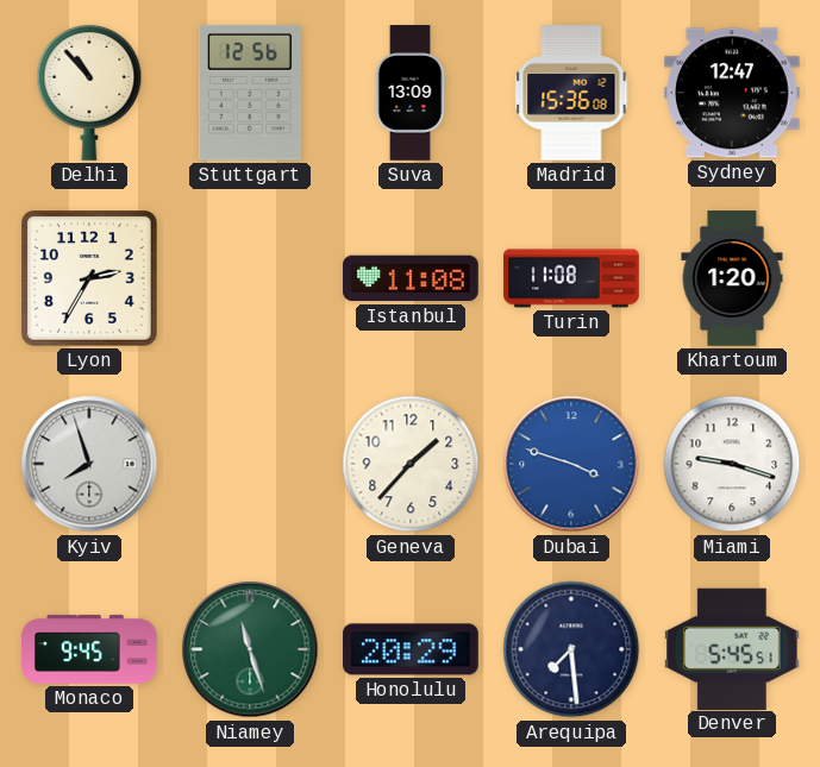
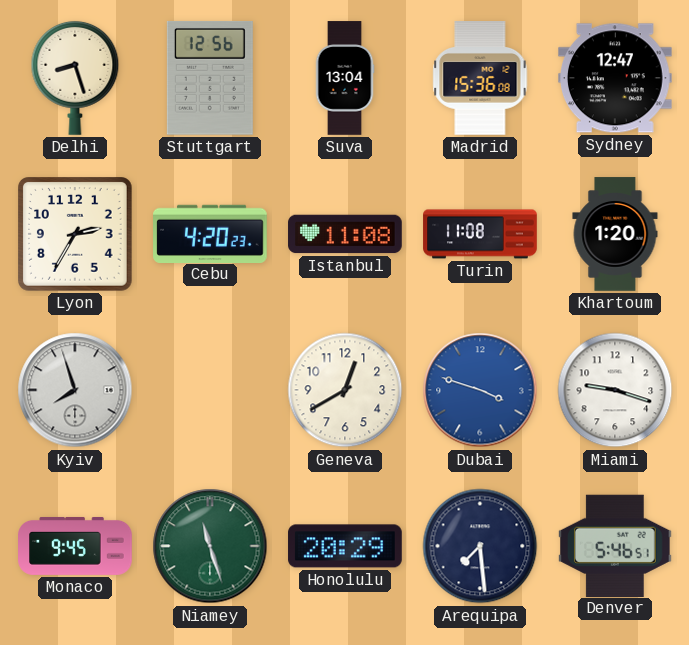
Delhi: 10:53 -> 8:27 (75, 78)
Suva: 13:09 -> 13:04 (345, 78)
Cebu: none -> 4:20 (210, 233)
Geneva: 1:37 -> 12:40 (345, 390)
Denver: 5:45 -> 5:46 (616, 545)
